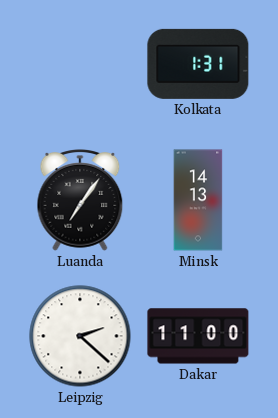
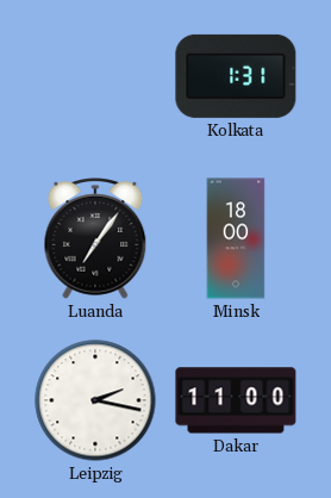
Minsk: 14:13 -> 18:00 (236, 238)
Leipzig: 2:22 -> 2:17 (95, 400)
